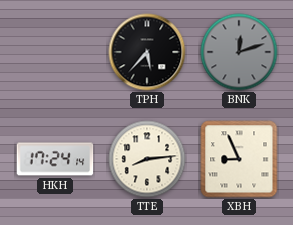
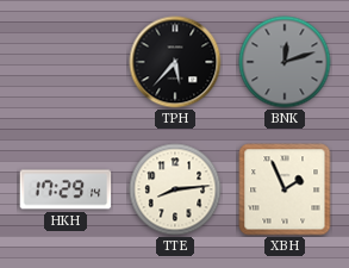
HKH: 17:24 -> 17:29 (66, 189)
XBH: 8:56 -> 1:56 (285, 189)
